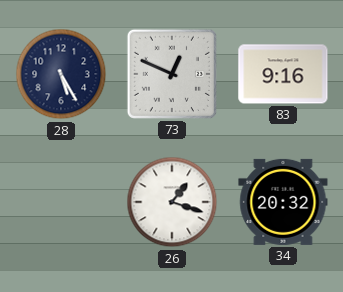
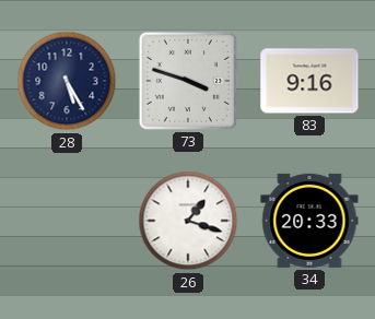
73: 12:49 -> 3:48 (188, 81)
34: 20:32 -> 20:33 (309, 221)
